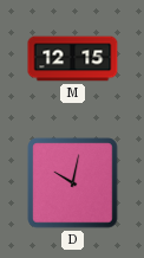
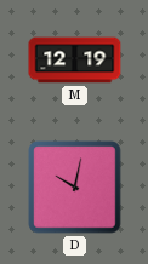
M: 12:15 -> 12:19 (75, 61)
